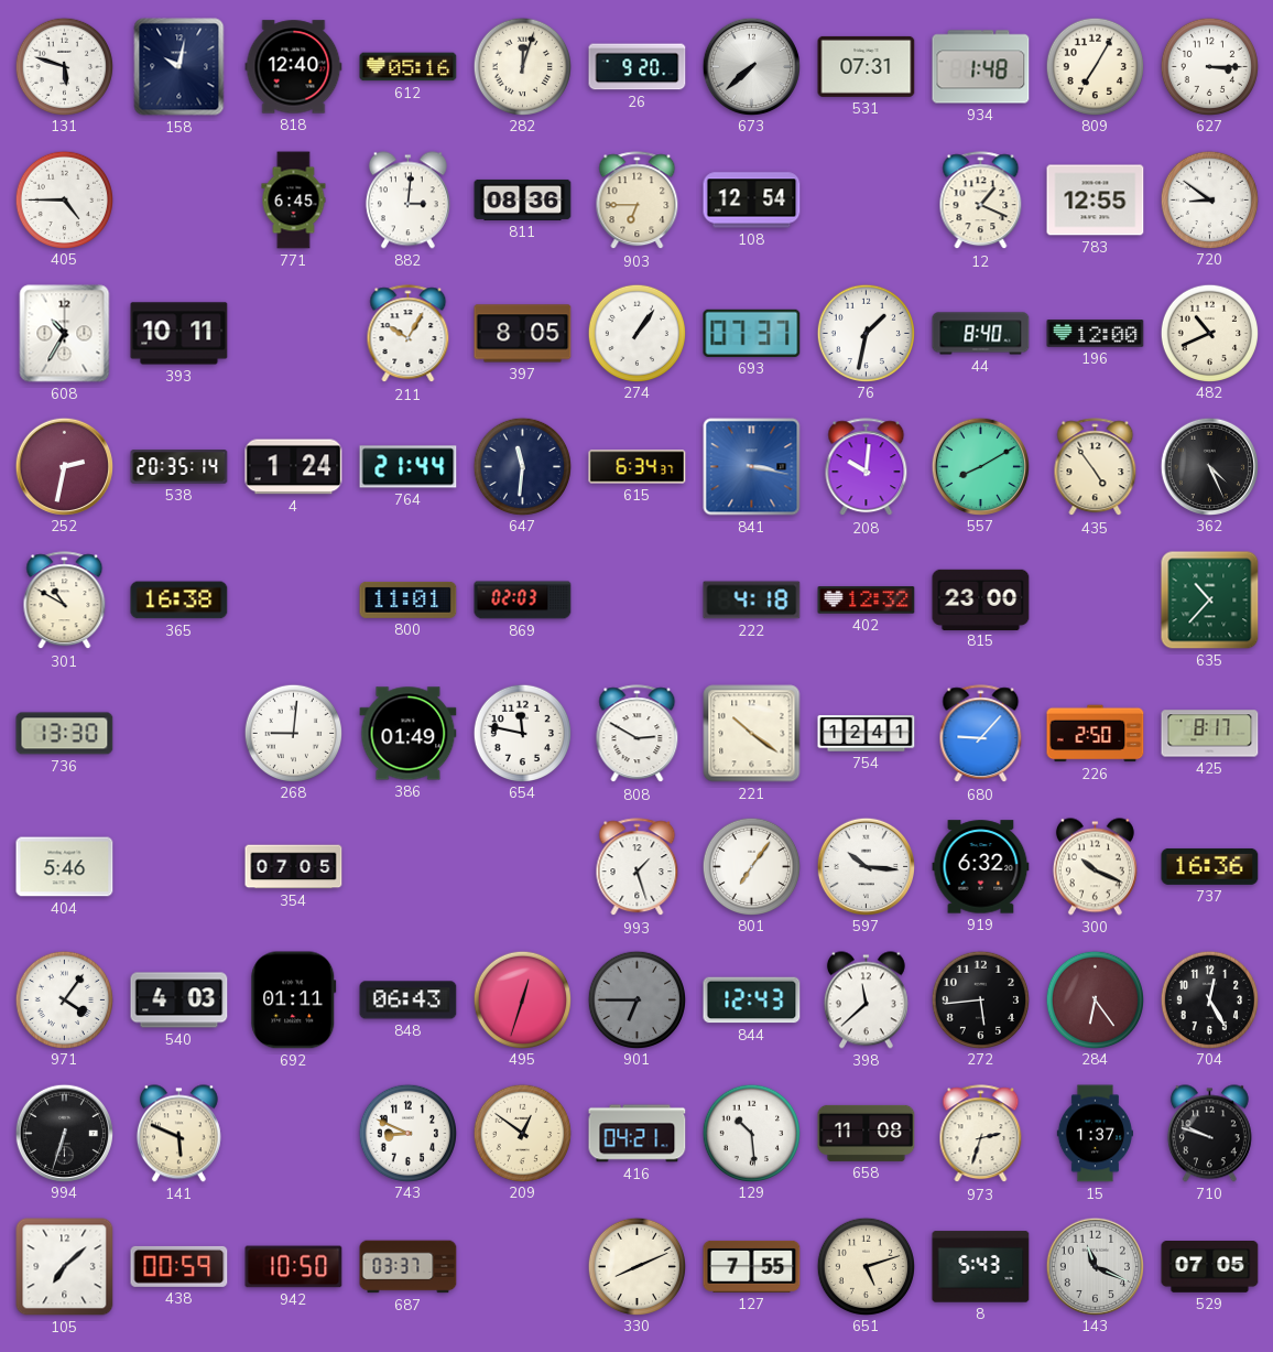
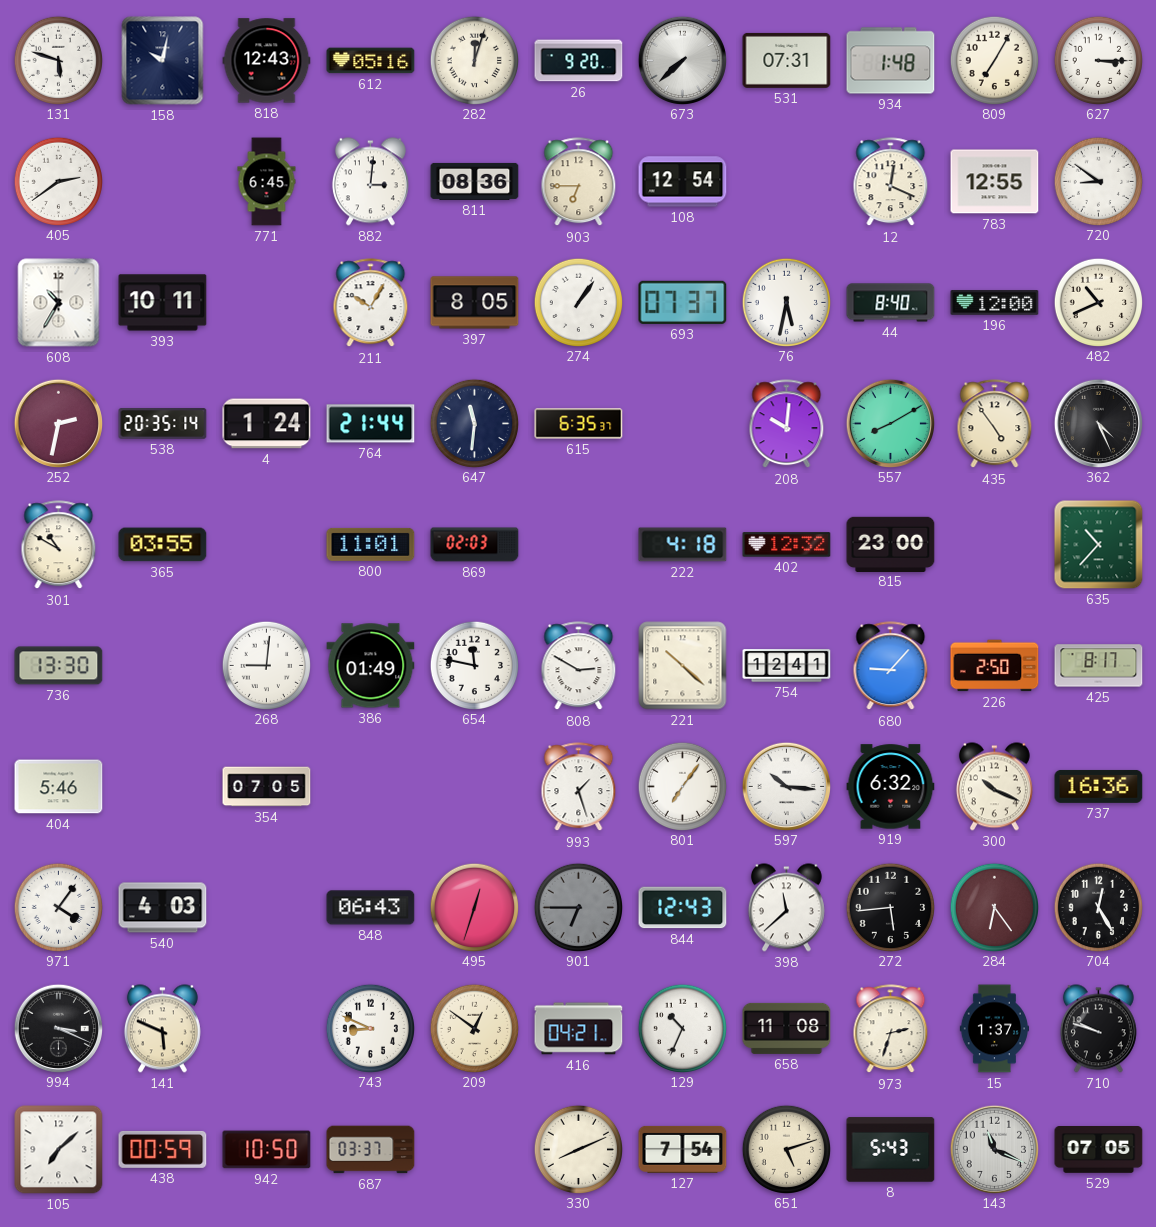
818: 12:40 -> 12:43 (267, 61)
405: 4:45 -> 2:39 (58, 181)
12: 1:19 -> 12:19 (891, 182)
76: 1:32 -> 5:32 (786, 302)
615: 6:34 -> 6:35 (579, 424)
841: 3:17 -> none (752, 467)
365: 16:38 -> 03:55 (163, 545)
221: 10:21 -> 10:22 (683, 666)
692: 01:11 -> none (294, 1001)
994: 6:33 -> 3:19 (58, 1028)
129: 10:29 -> 10:34 (682, 1028)
127: 7:55 -> 7:54 (683, 1149)
